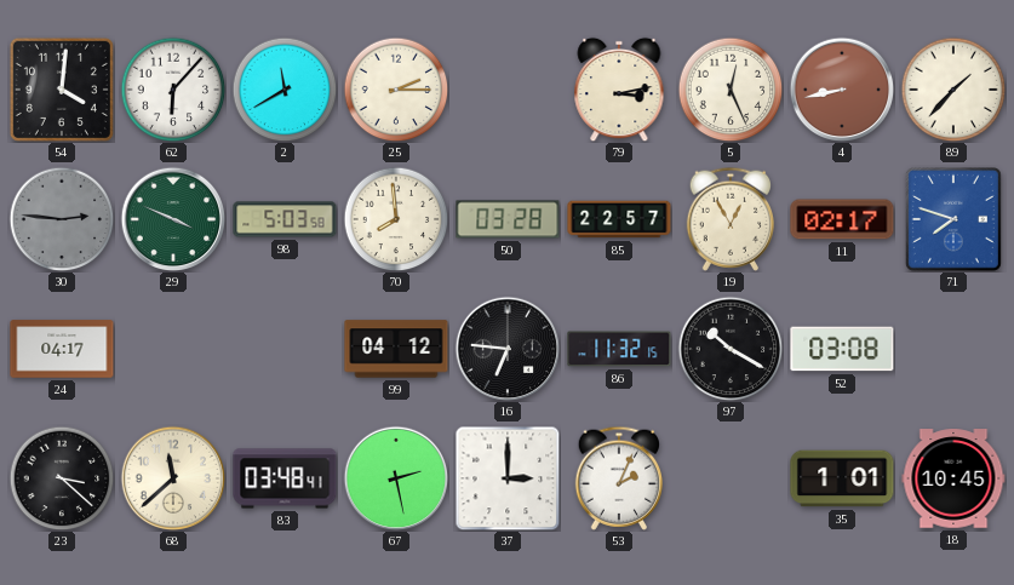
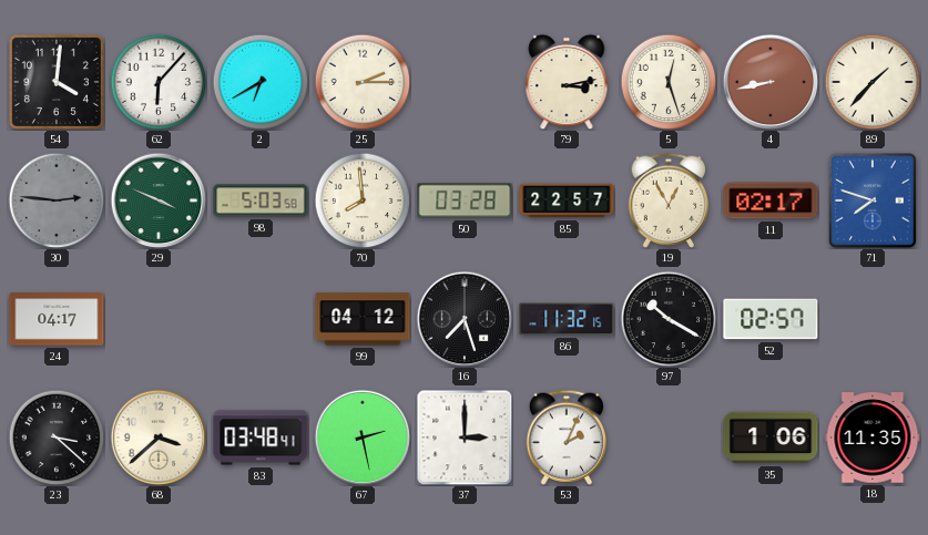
2: 11:40 -> 6:40 (261, 82)
5: 12:26 -> 12:27 (669, 82)
16: 6:46 -> 7:27 (465, 319)
52: 03:08 -> 02:57 (771, 319)
68: 11:38 -> 3:38 (159, 438)
35: 1:01 -> 1:06 (771, 438)
18: 10:45 -> 11:35 (873, 438)
